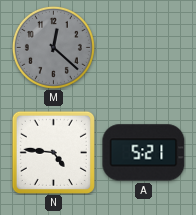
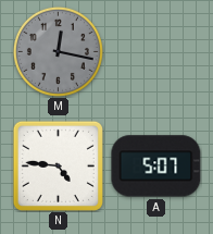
M: 12:22 -> 12:17 (58, 51)
A: 5:21 -> 5:07 (156, 167)
